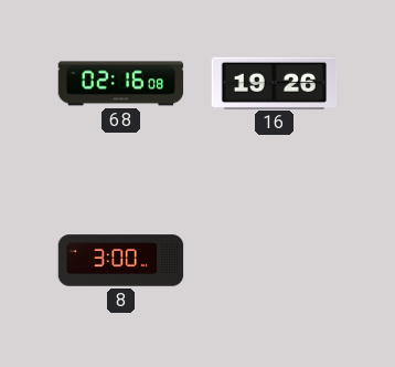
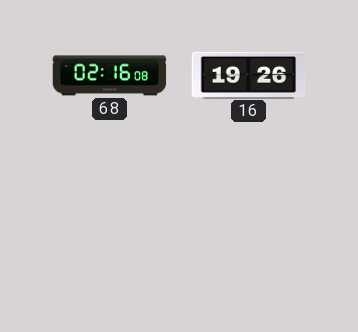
8: 3:00 -> none (121, 261)
